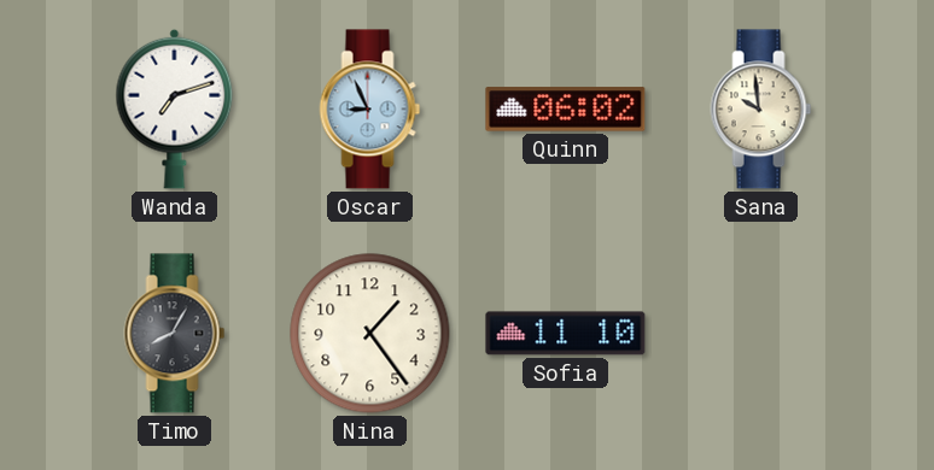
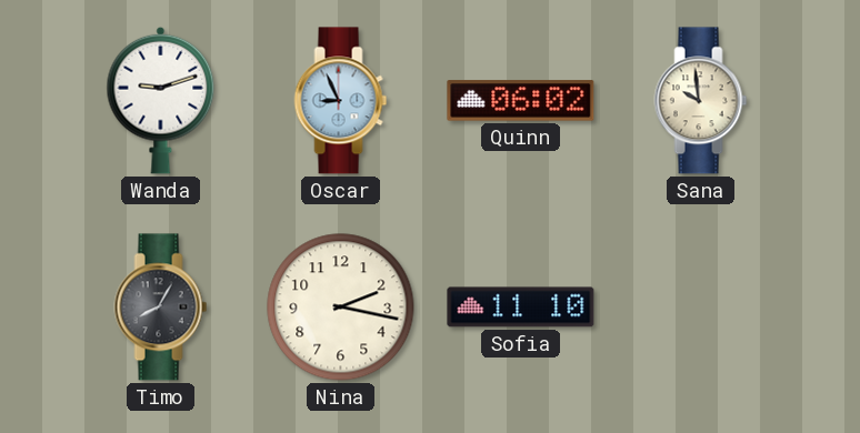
Wanda: 7:12 -> 9:12 (161, 100)
Nina: 1:24 -> 2:17 (341, 308)
